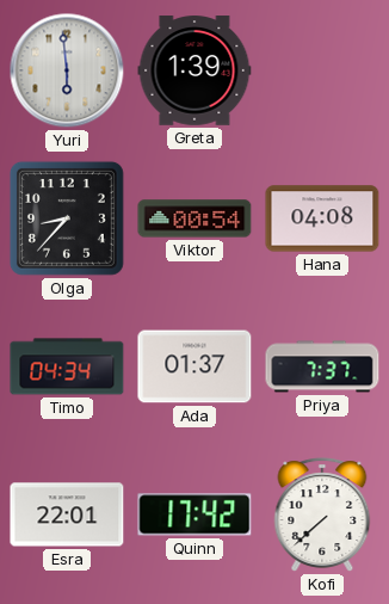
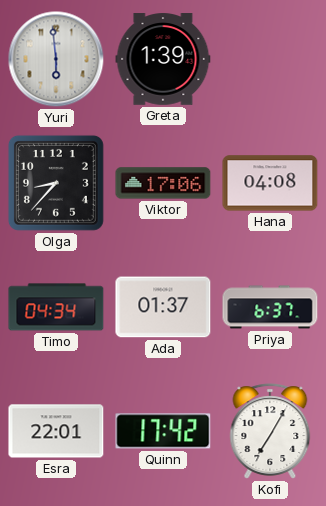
Viktor: 00:54 -> 17:06 (163, 183)
Priya: 7:37 -> 6:37 (270, 307)
Kofi: 7:38 -> 7:05 (270, 431)
